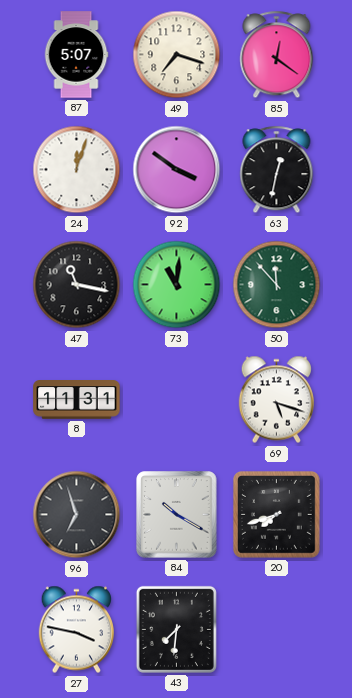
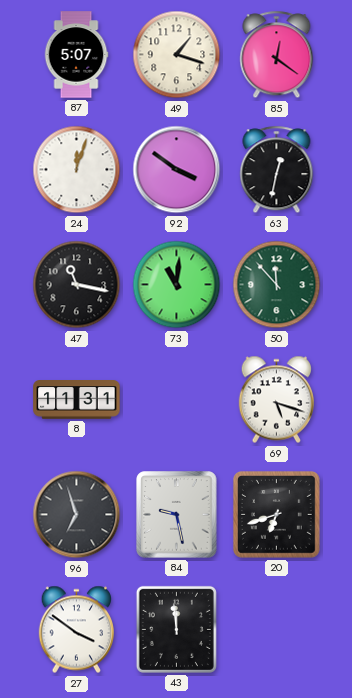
49: 7:18 -> 1:18 (177, 55)
84: 10:20 -> 9:28 (177, 515)
20: 7:42 -> 6:42 (276, 514)
27: 3:47 -> 3:51 (76, 630)
43: 7:31 -> 11:59 (176, 629)
